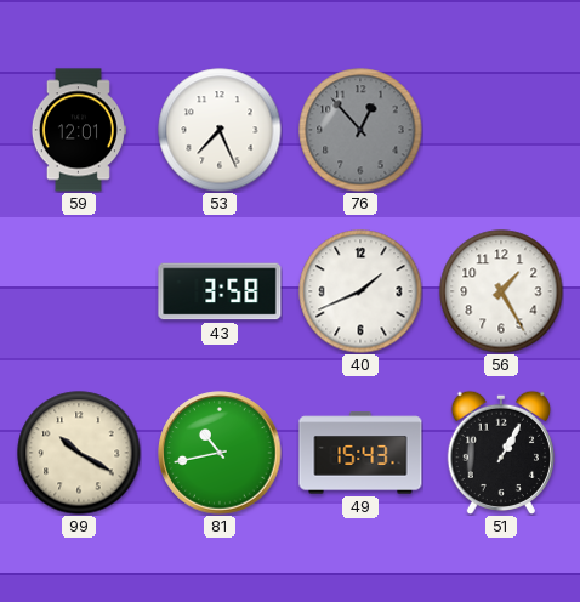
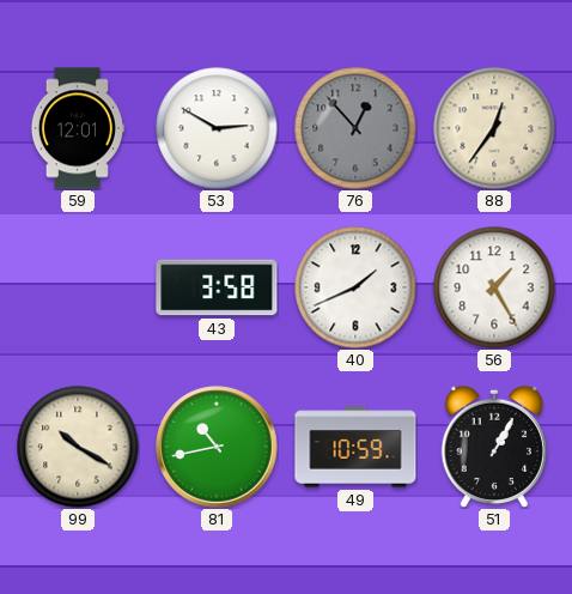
53: 7:26 -> 2:50 (217, 128)
88: none -> 12:36 (494, 128)
49: 15:43 -> 10:59 (355, 447)
